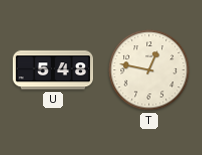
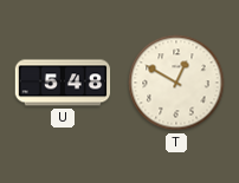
T: 12:47 -> 12:50 (176, 83)
